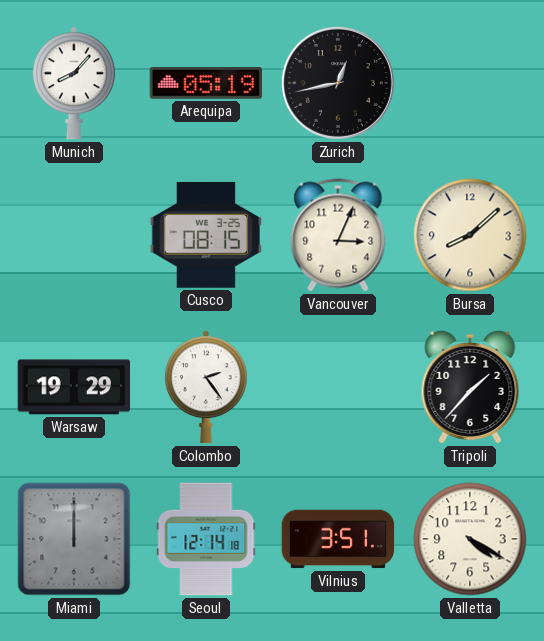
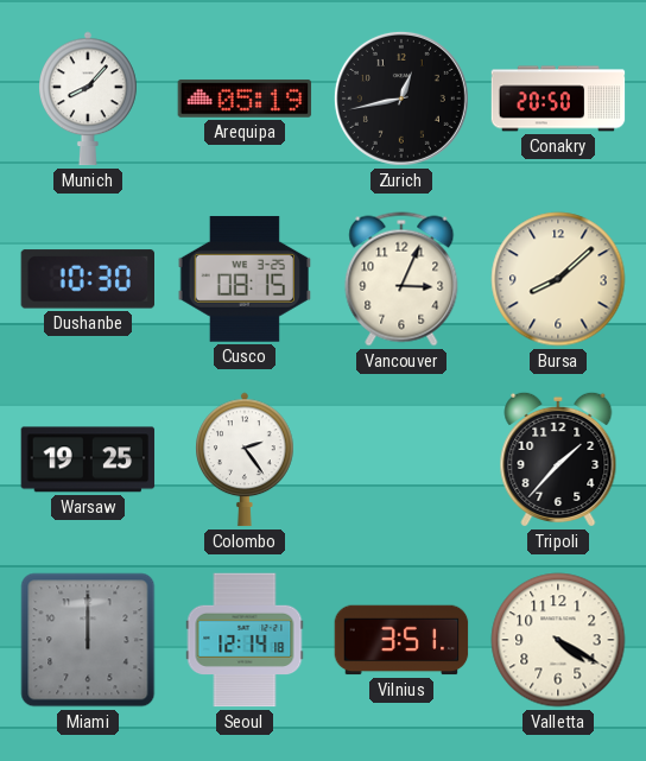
Conakry: none -> 20:50 (558, 99)
Dushanbe: none -> 10:30 (87, 279)
Warsaw: 19:29 -> 19:25 (88, 459)
